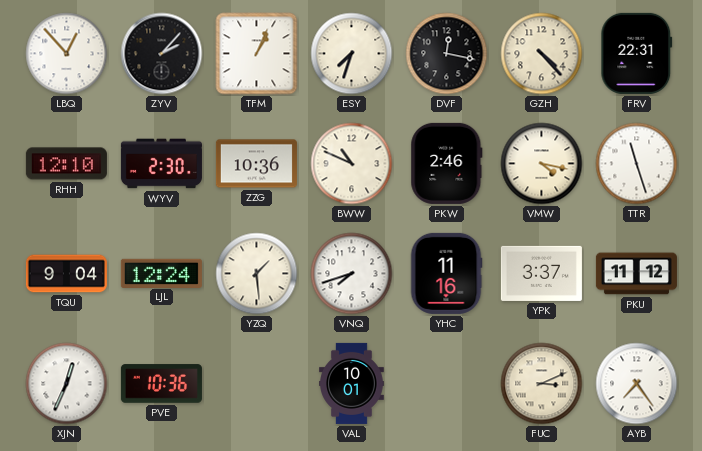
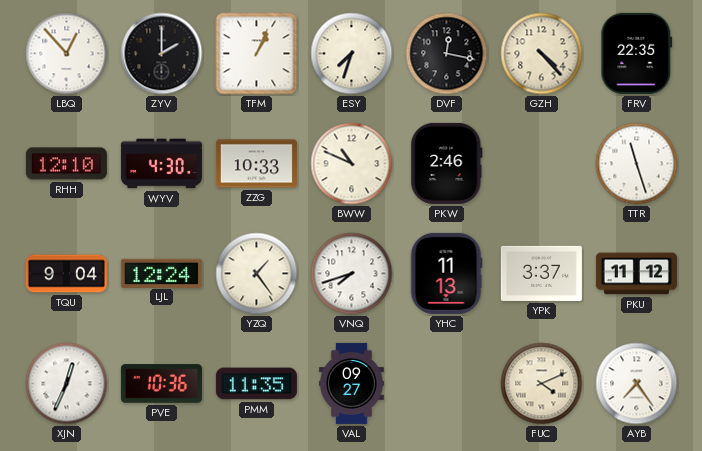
ZYV: 2:07 -> 2:00 (162, 54)
FRV: 22:31 -> 22:35 (637, 53)
WYV: 2:30 -> 4:30 (161, 164)
ZZG: 10:36 -> 10:33 (256, 164)
VMW: 4:17 -> none (542, 164)
YZQ: 1:29 -> 1:24 (257, 274)
YHC: 11:16 -> 11:13 (446, 273)
PMM: none -> 11:35 (256, 384)
VAL: 10:01 -> 09:27 (352, 383)
FUC: 3:11 -> 4:11 (542, 384)
